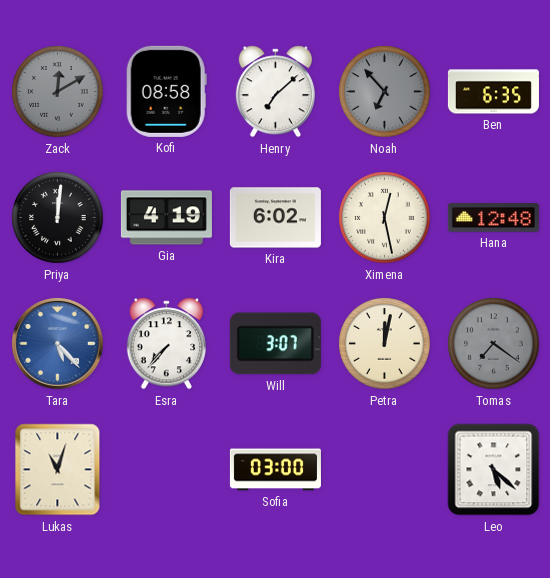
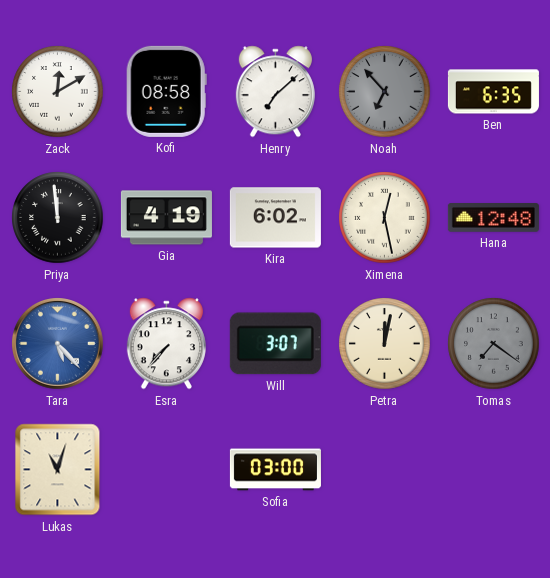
Zack dial: grey -> white (58, 92)
Priya: 12:01 -> 11:59 (58, 218)
Leo: 5:22 -> none (494, 470)
